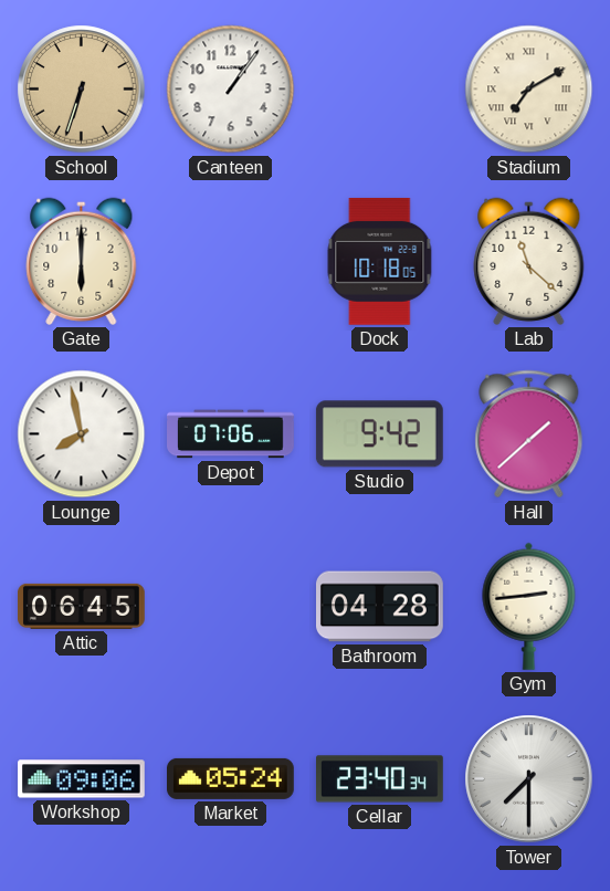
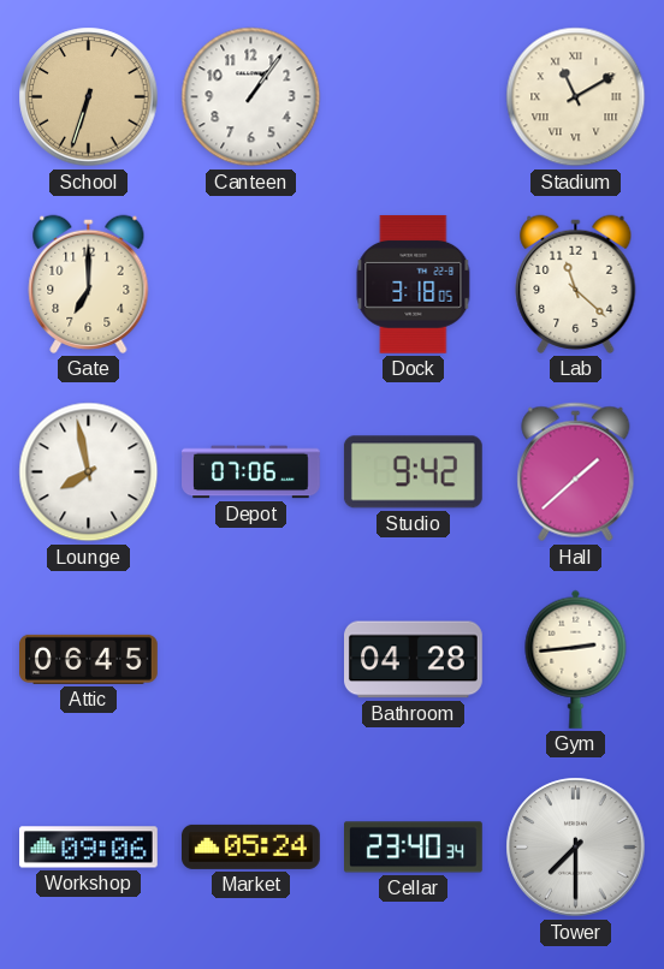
Stadium: 7:10 -> 11:10 (576, 97)
Gate: 6:00 -> 7:00 (89, 284)
Dock: 10:18 -> 3:18 (414, 284)
